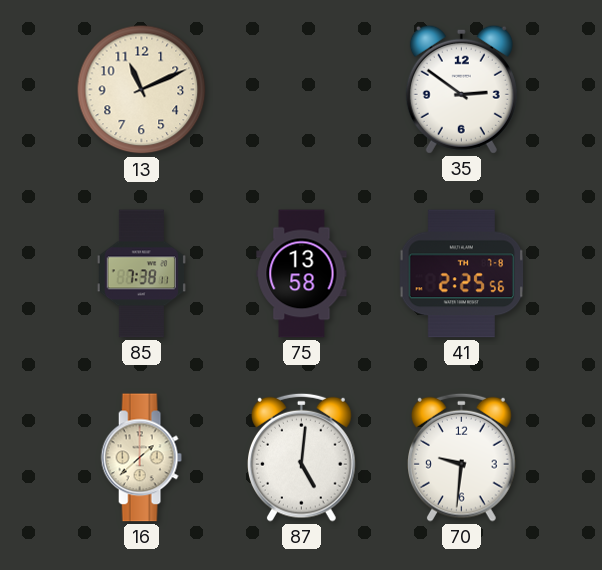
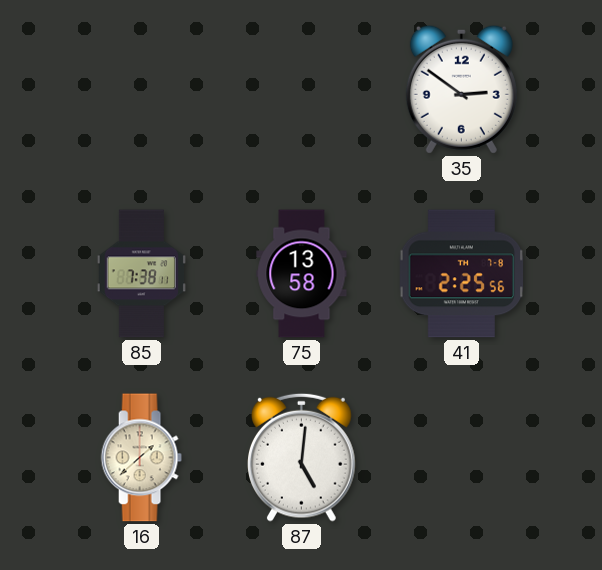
13: 11:11 -> none (142, 90)
70: 9:31 -> none (462, 457)
